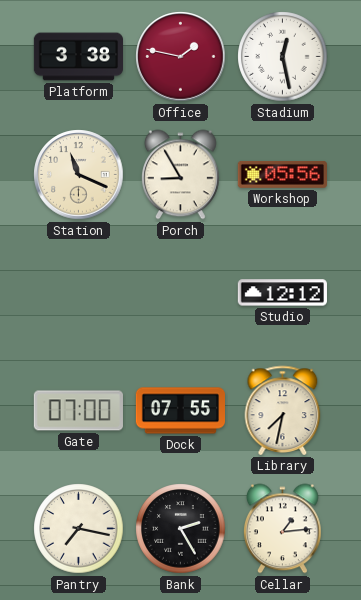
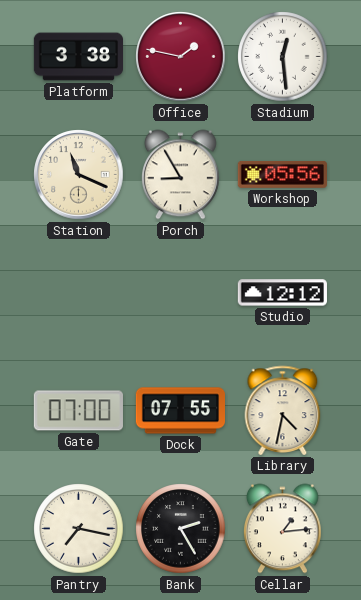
Stadium: 12:28 -> 12:29 (283, 57)
Library: 7:32 -> 4:32 (283, 410)
